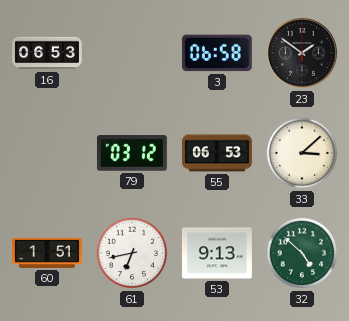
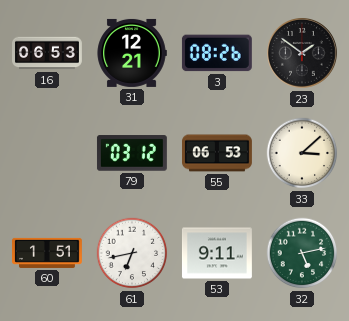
31: none -> 12:21 (132, 53)
3: 06:58 -> 08:26 (217, 53)
53: 9:13 -> 9:11 (217, 253)
32: 4:52 -> 5:13 (302, 253)
